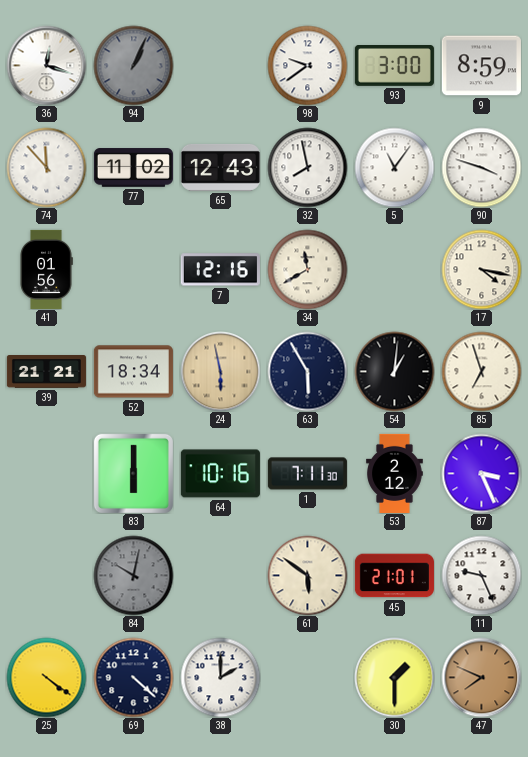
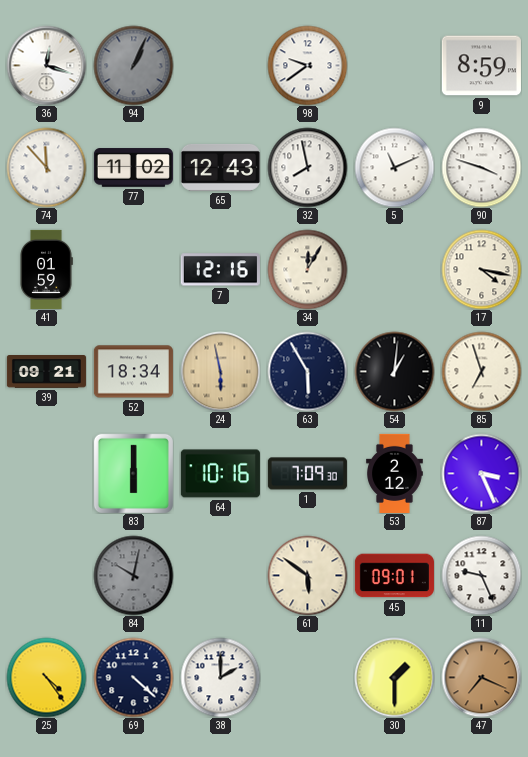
93: 3:00 -> none (394, 66)
5: 11:06 -> 11:11 (394, 167)
41: 01:56 -> 01:59 (46, 269)
34: 11:40 -> 12:05 (307, 269)
39: 21:21 -> 09:21 (46, 372)
1: 7:11 -> 7:09 (307, 474)
45: 21:01 -> 09:01 (394, 576)
25: 4:21 -> 4:24 (46, 677)
47: 7:49 -> 7:19 (481, 677)
